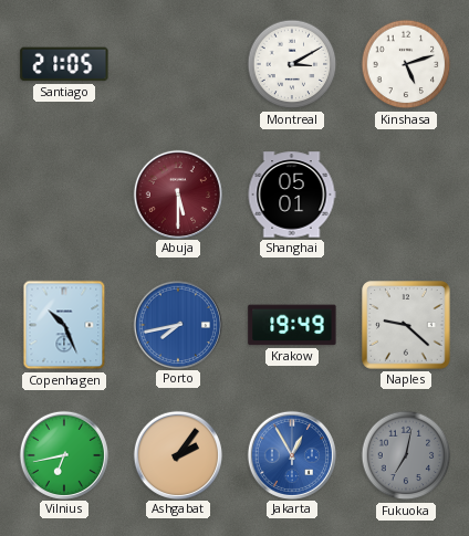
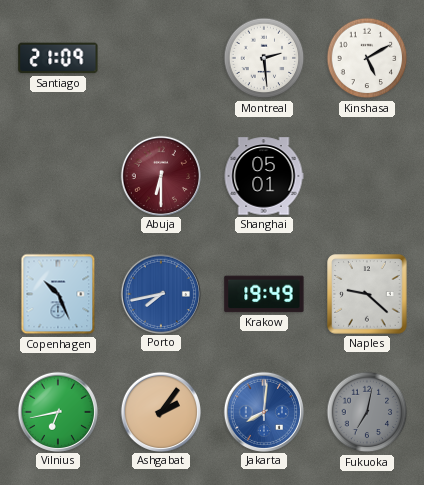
Santiago: 21:05 -> 21:09 (58, 58)
Montreal: 3:10 -> 2:29 (264, 58)
Kinshasa: 5:12 -> 5:10 (367, 58)
Abuja: 5:30 -> 6:30 (160, 175)
Jakarta: 12:55 -> 8:01 (263, 411)
